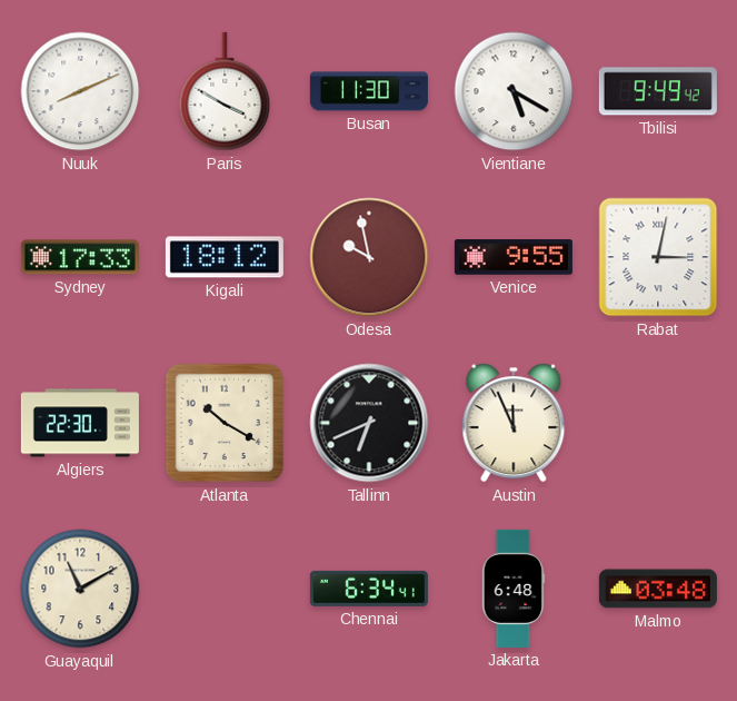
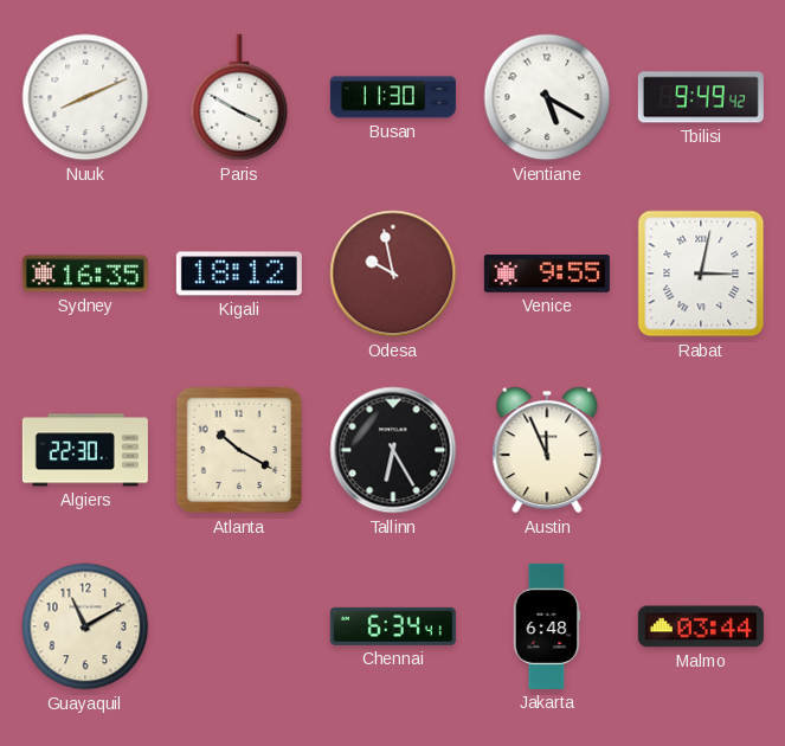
Sydney: 17:33 -> 16:35 (85, 274)
Tallinn: 6:41 -> 6:25 (393, 450)
Malmo: 03:48 -> 03:44 (701, 626)
